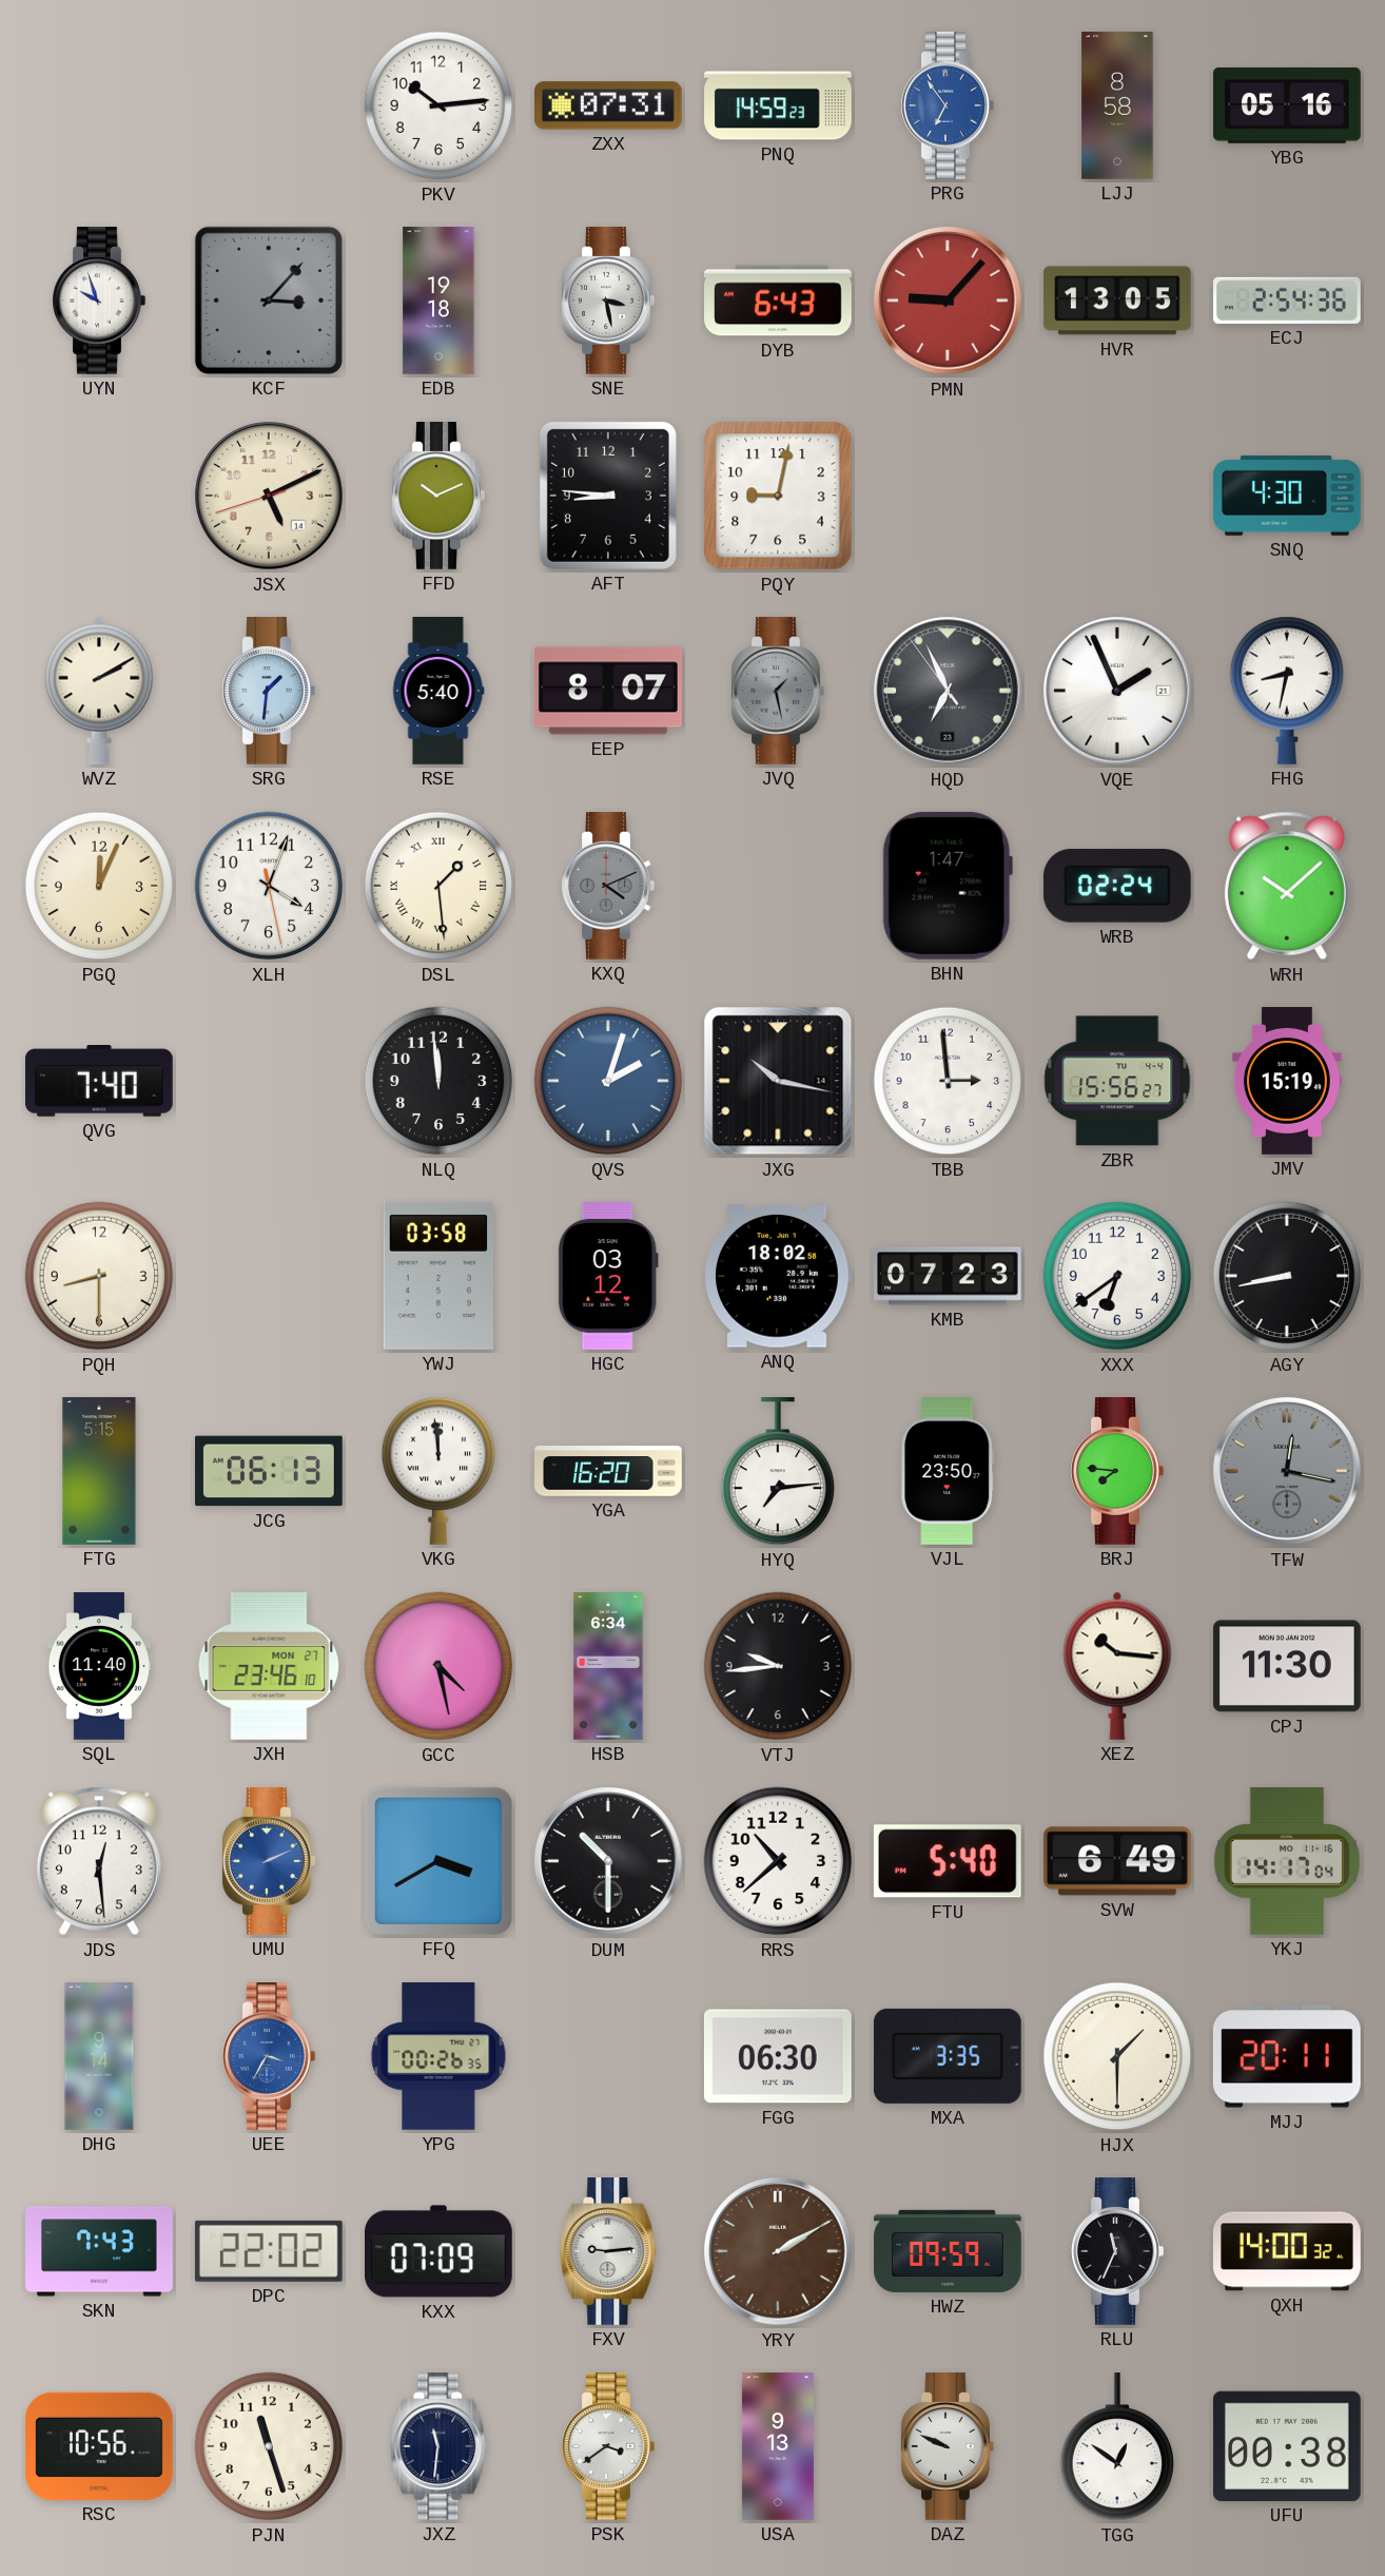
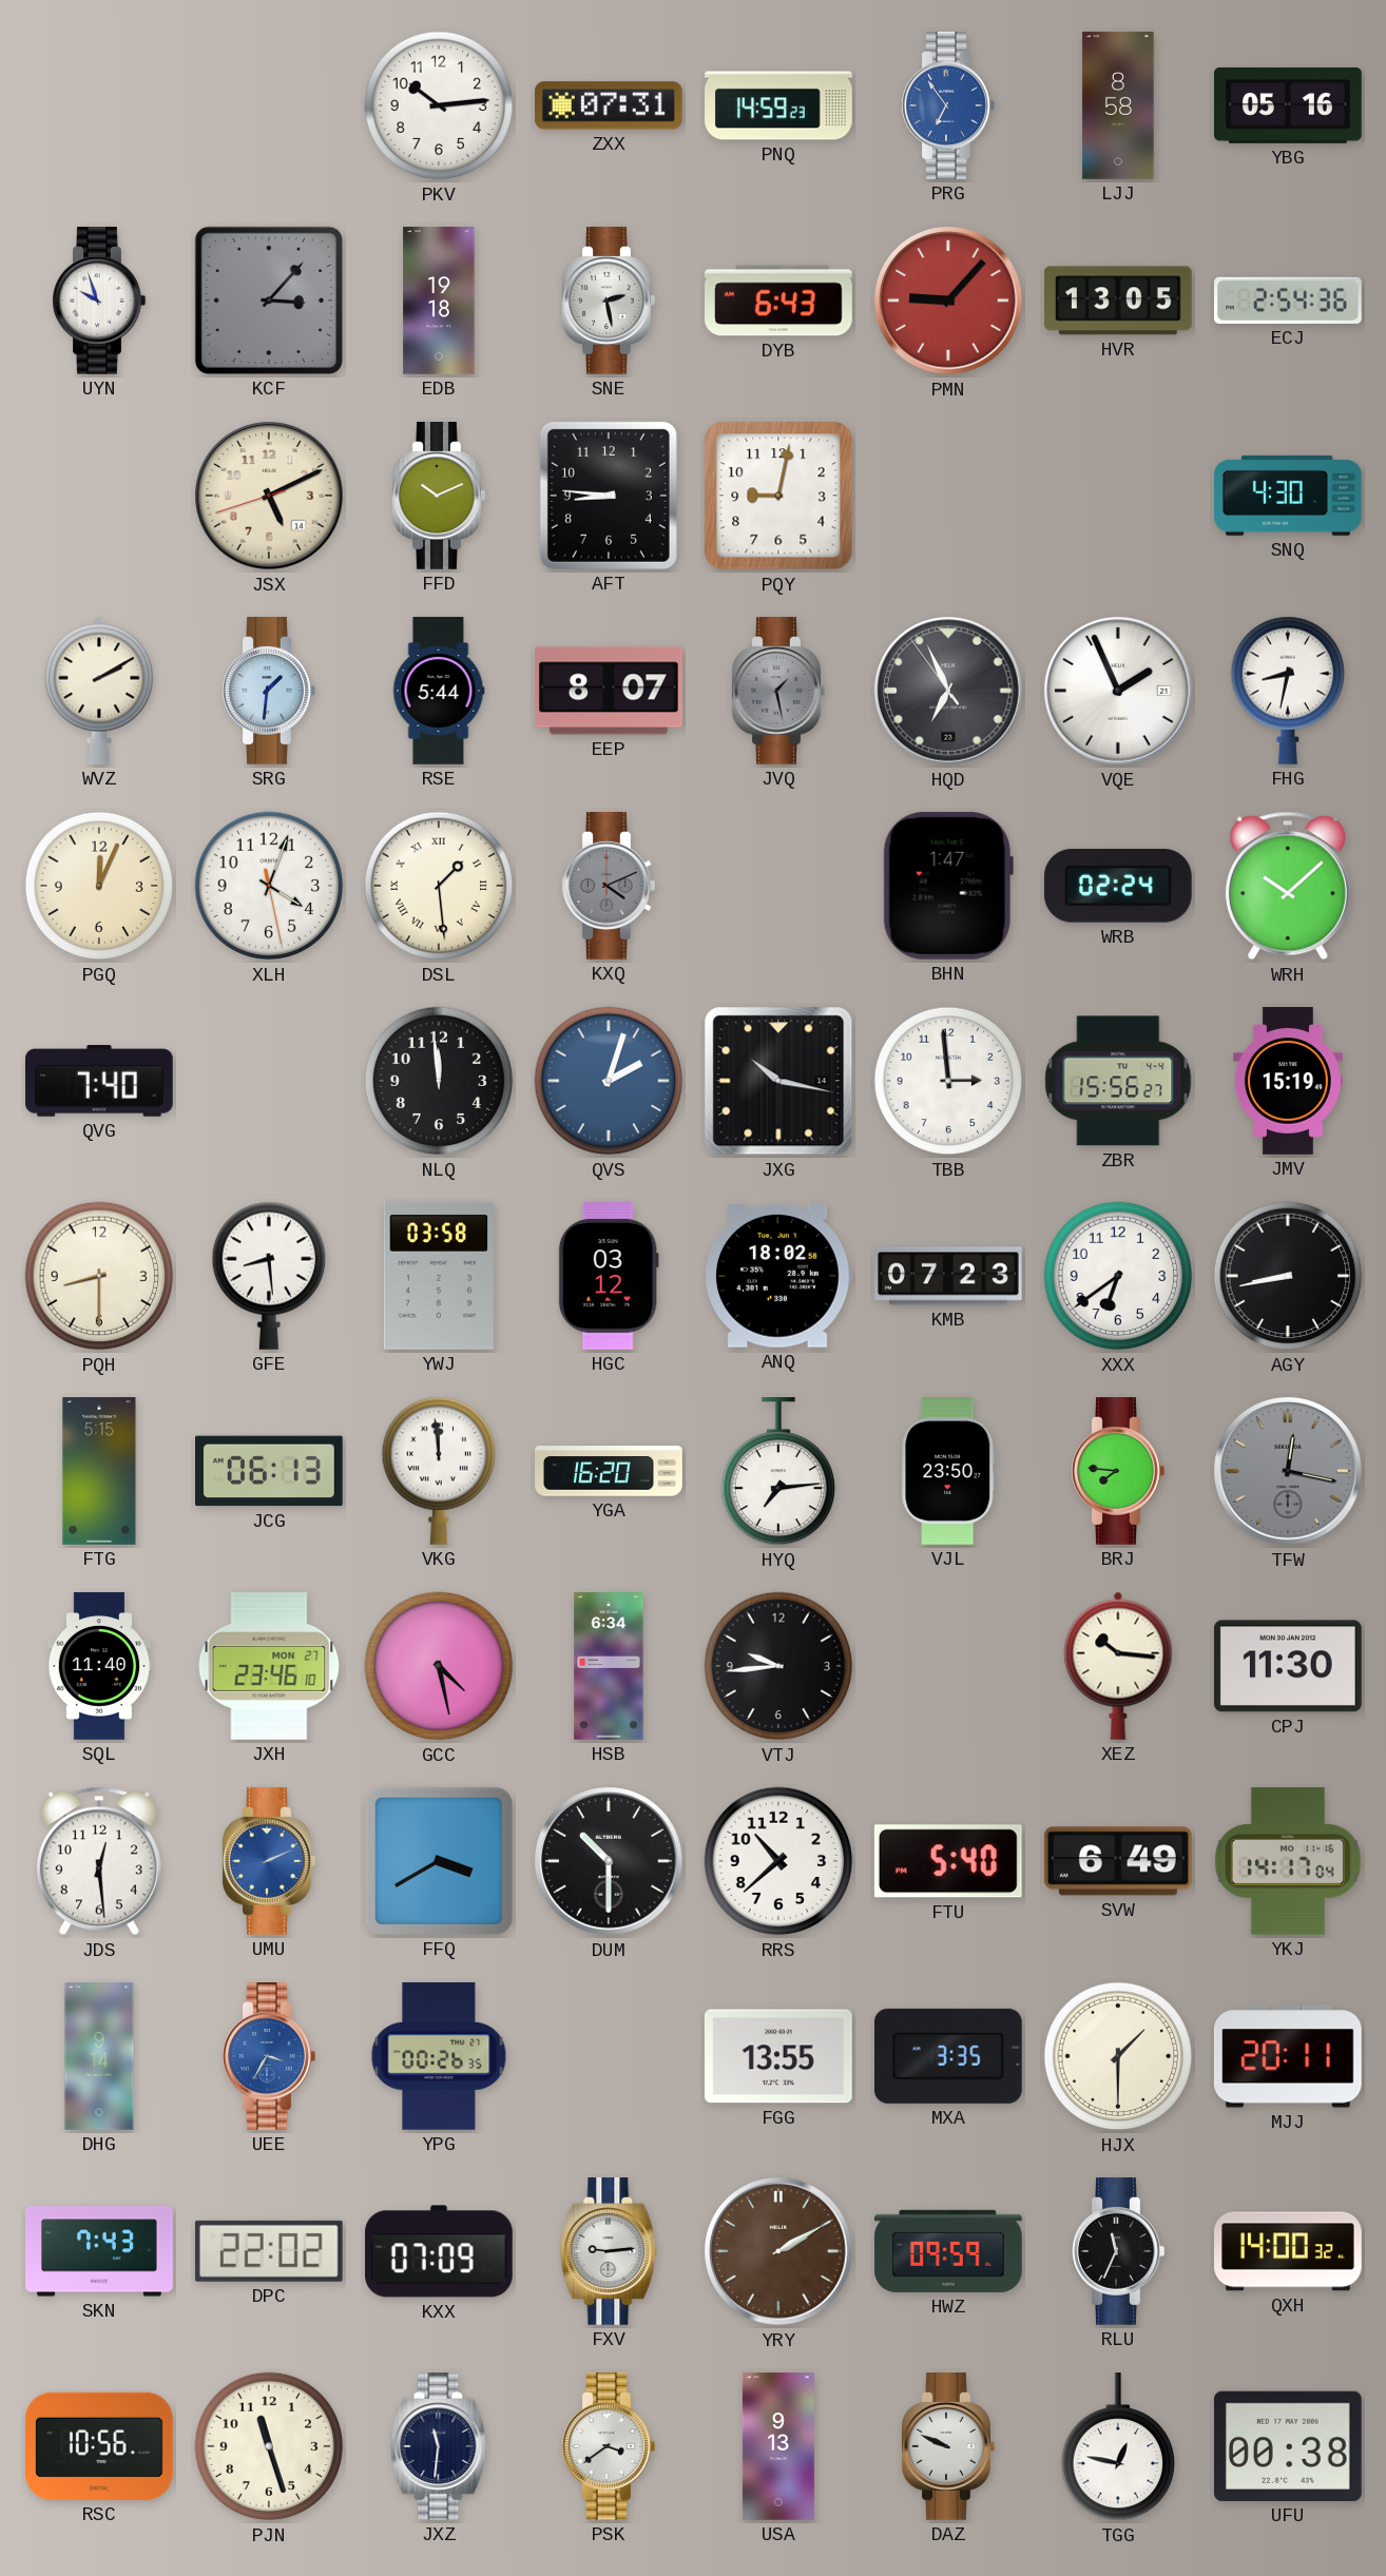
SNE: 3:28 -> 2:28 (609, 302)
RSE: 5:40 -> 5:44 (439, 691)
GFE: none -> 8:29 (268, 1276)
FGG: 06:30 -> 13:55 (778, 2056)
TGG: 12:51 -> 12:47 (1117, 2447)
